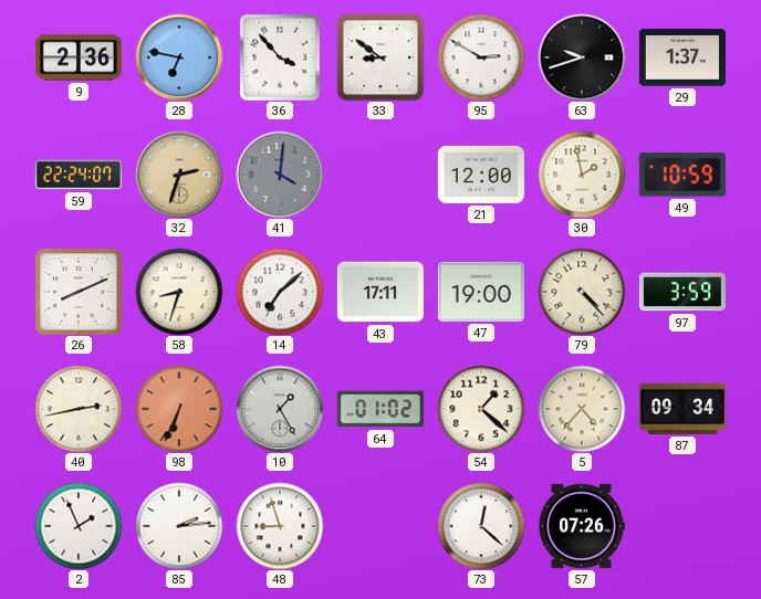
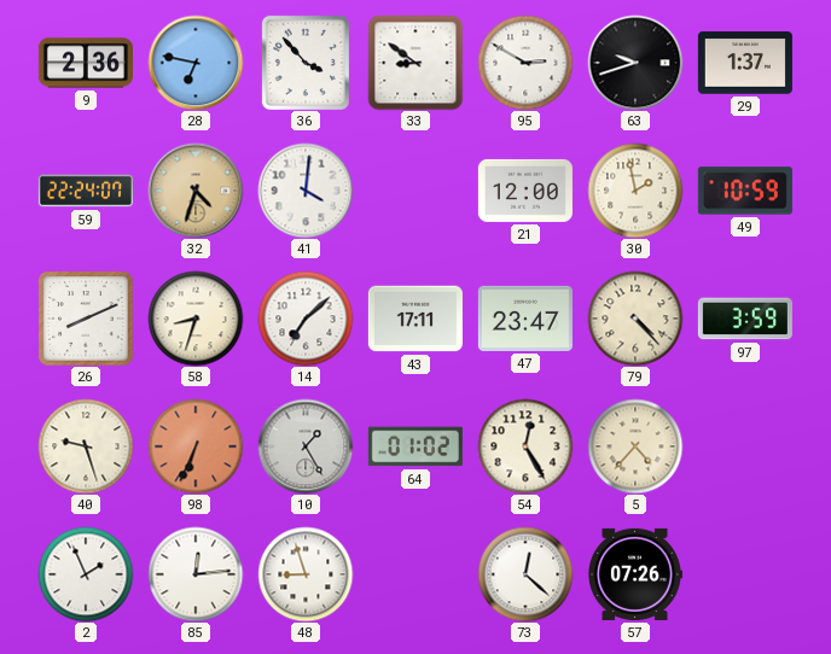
32: 2:33 -> 4:33 (196, 191)
41 dial: grey -> white (306, 191)
47: 19:00 -> 23:47 (525, 319)
40: 2:43 -> 9:27 (86, 446)
54: 1:22 -> 12:25 (525, 446)
87: 09:34 -> none (682, 409)
85: 2:14 -> 12:14 (196, 574)
